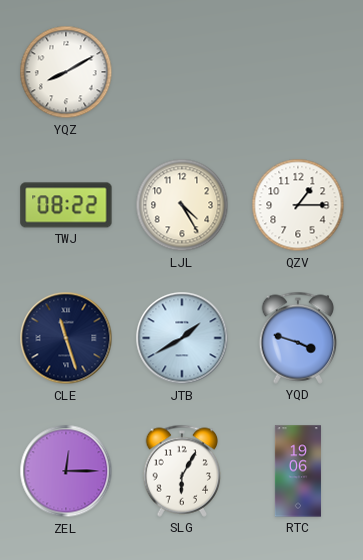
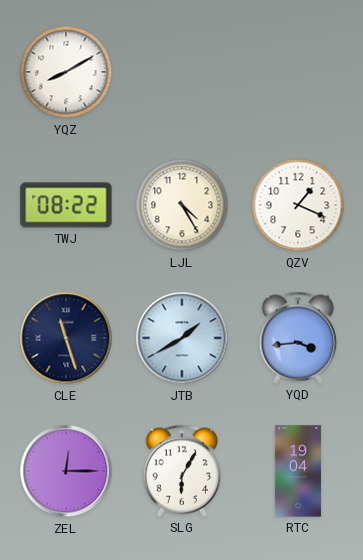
QZV: 1:15 -> 1:19 (298, 205)
YQD: 3:48 -> 3:44 (298, 338)
RTC: 19:06 -> 19:04 (298, 471)
